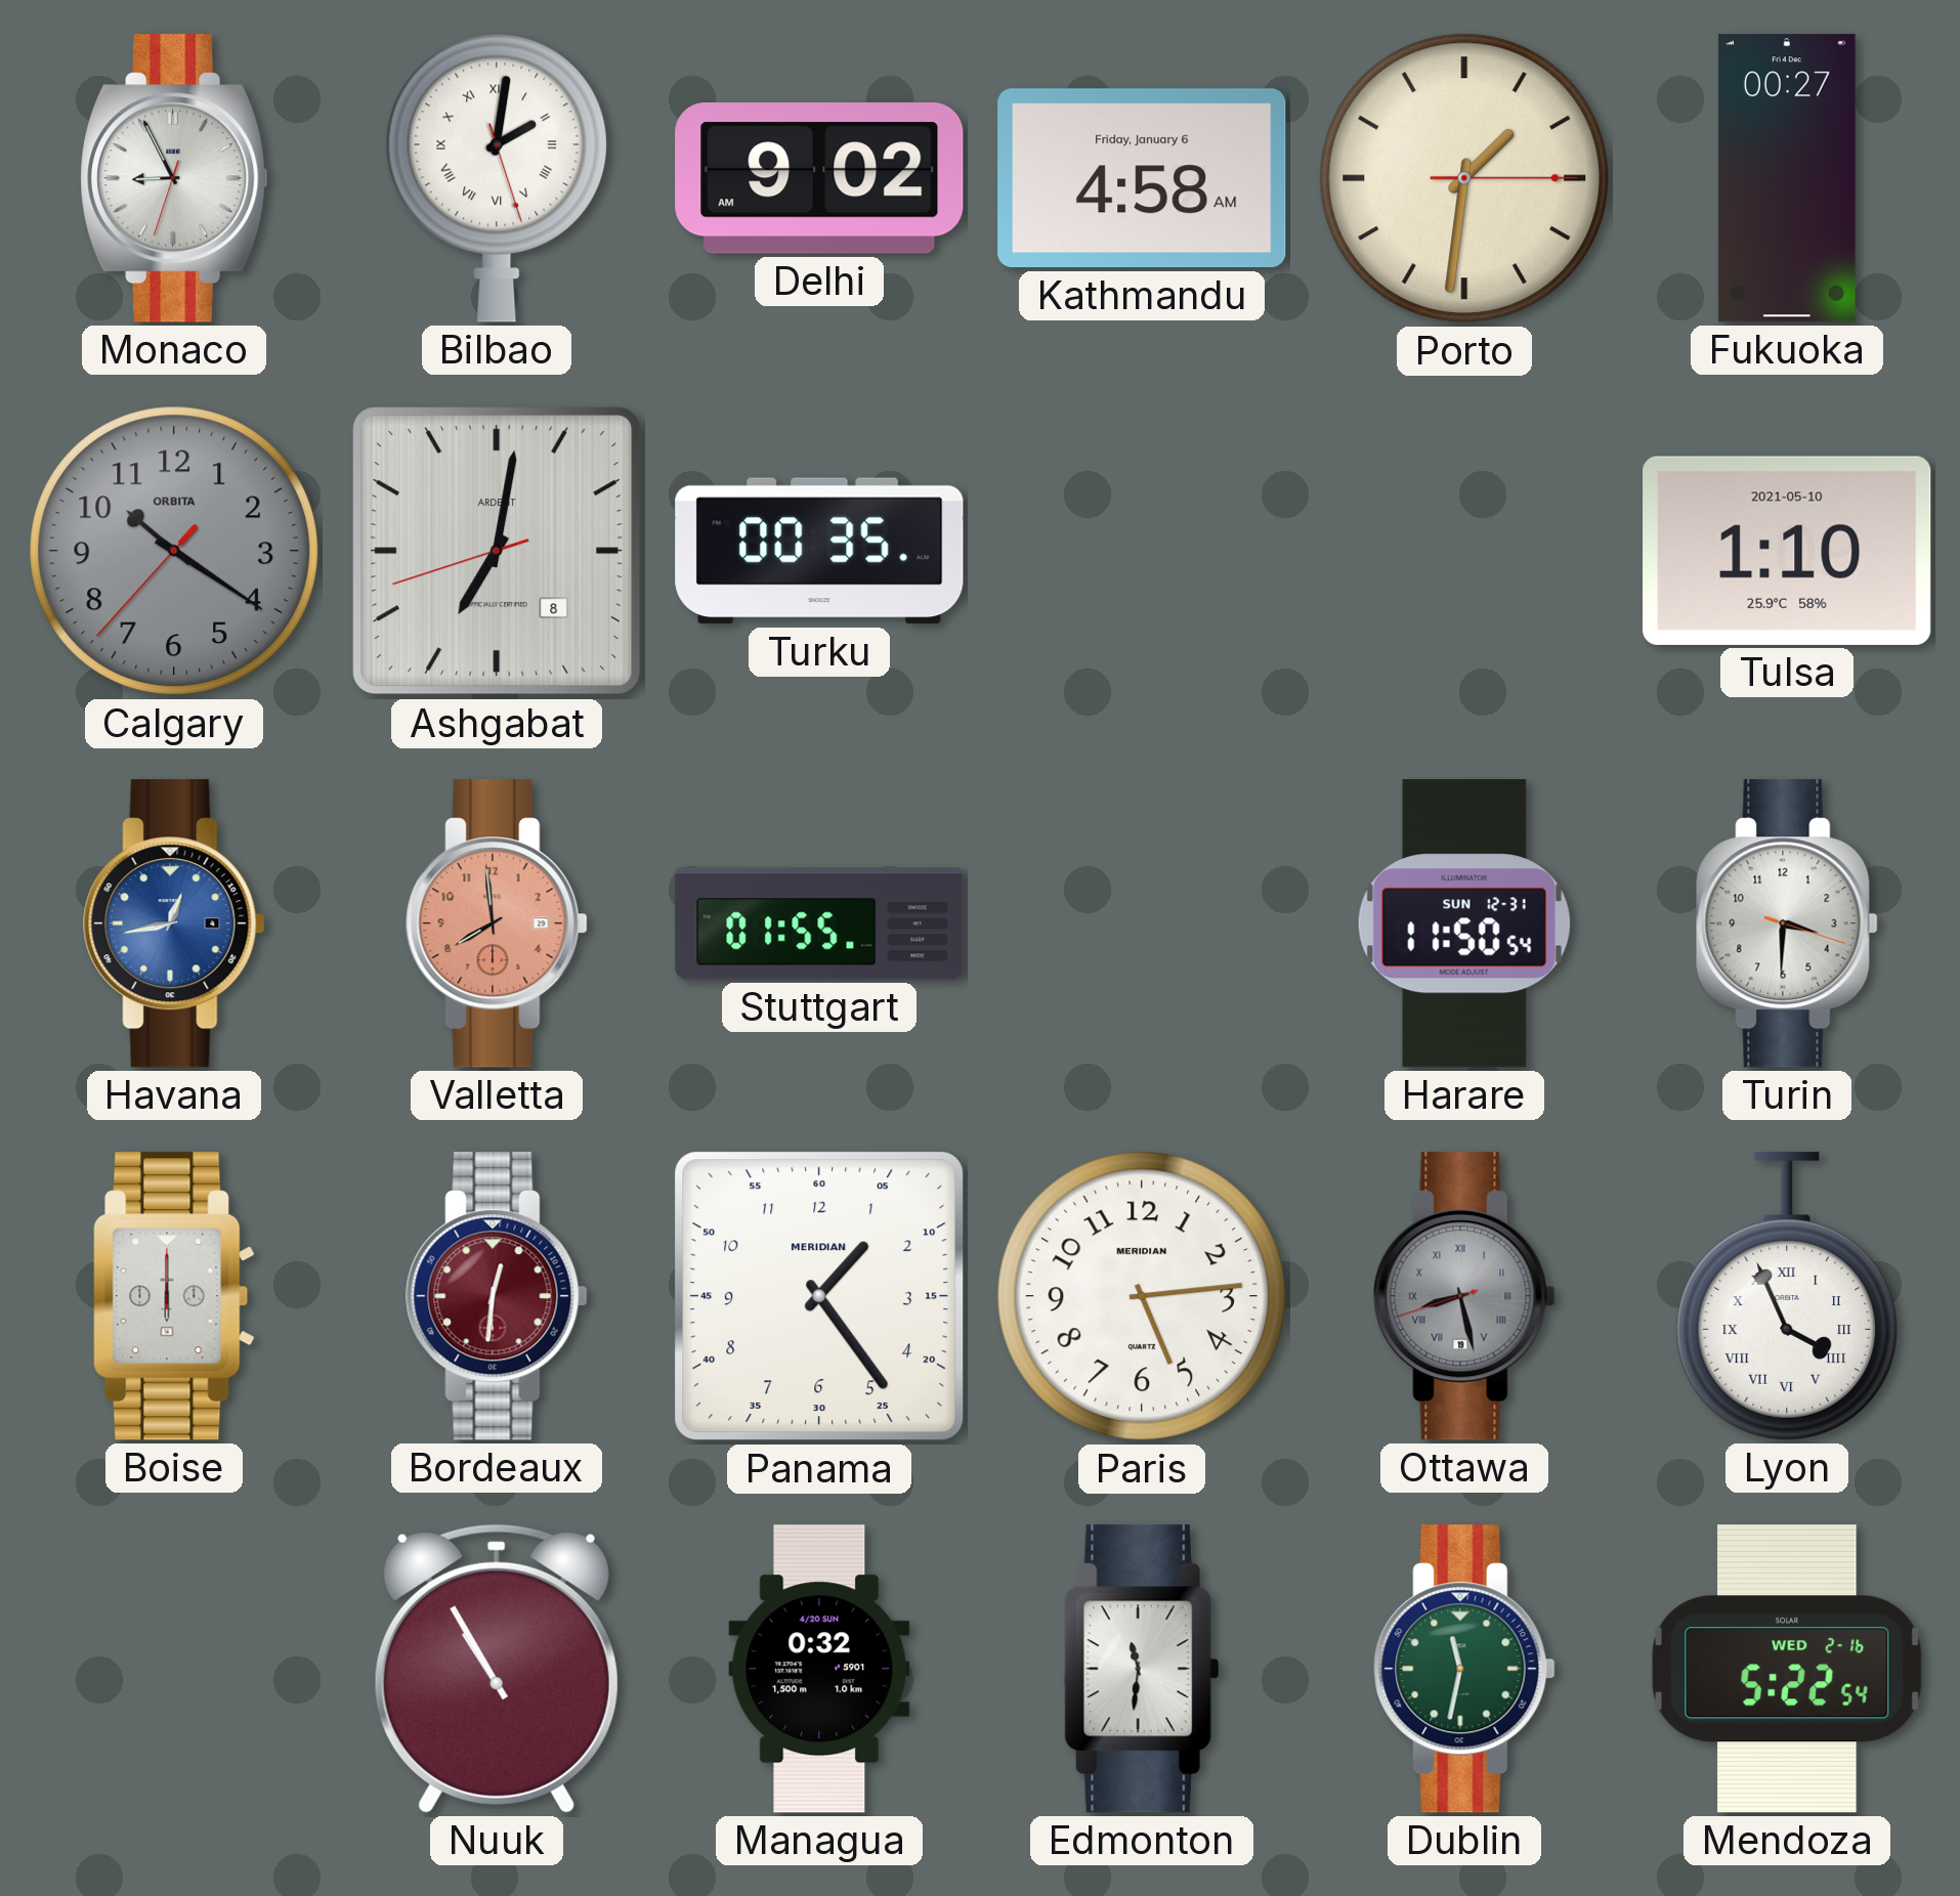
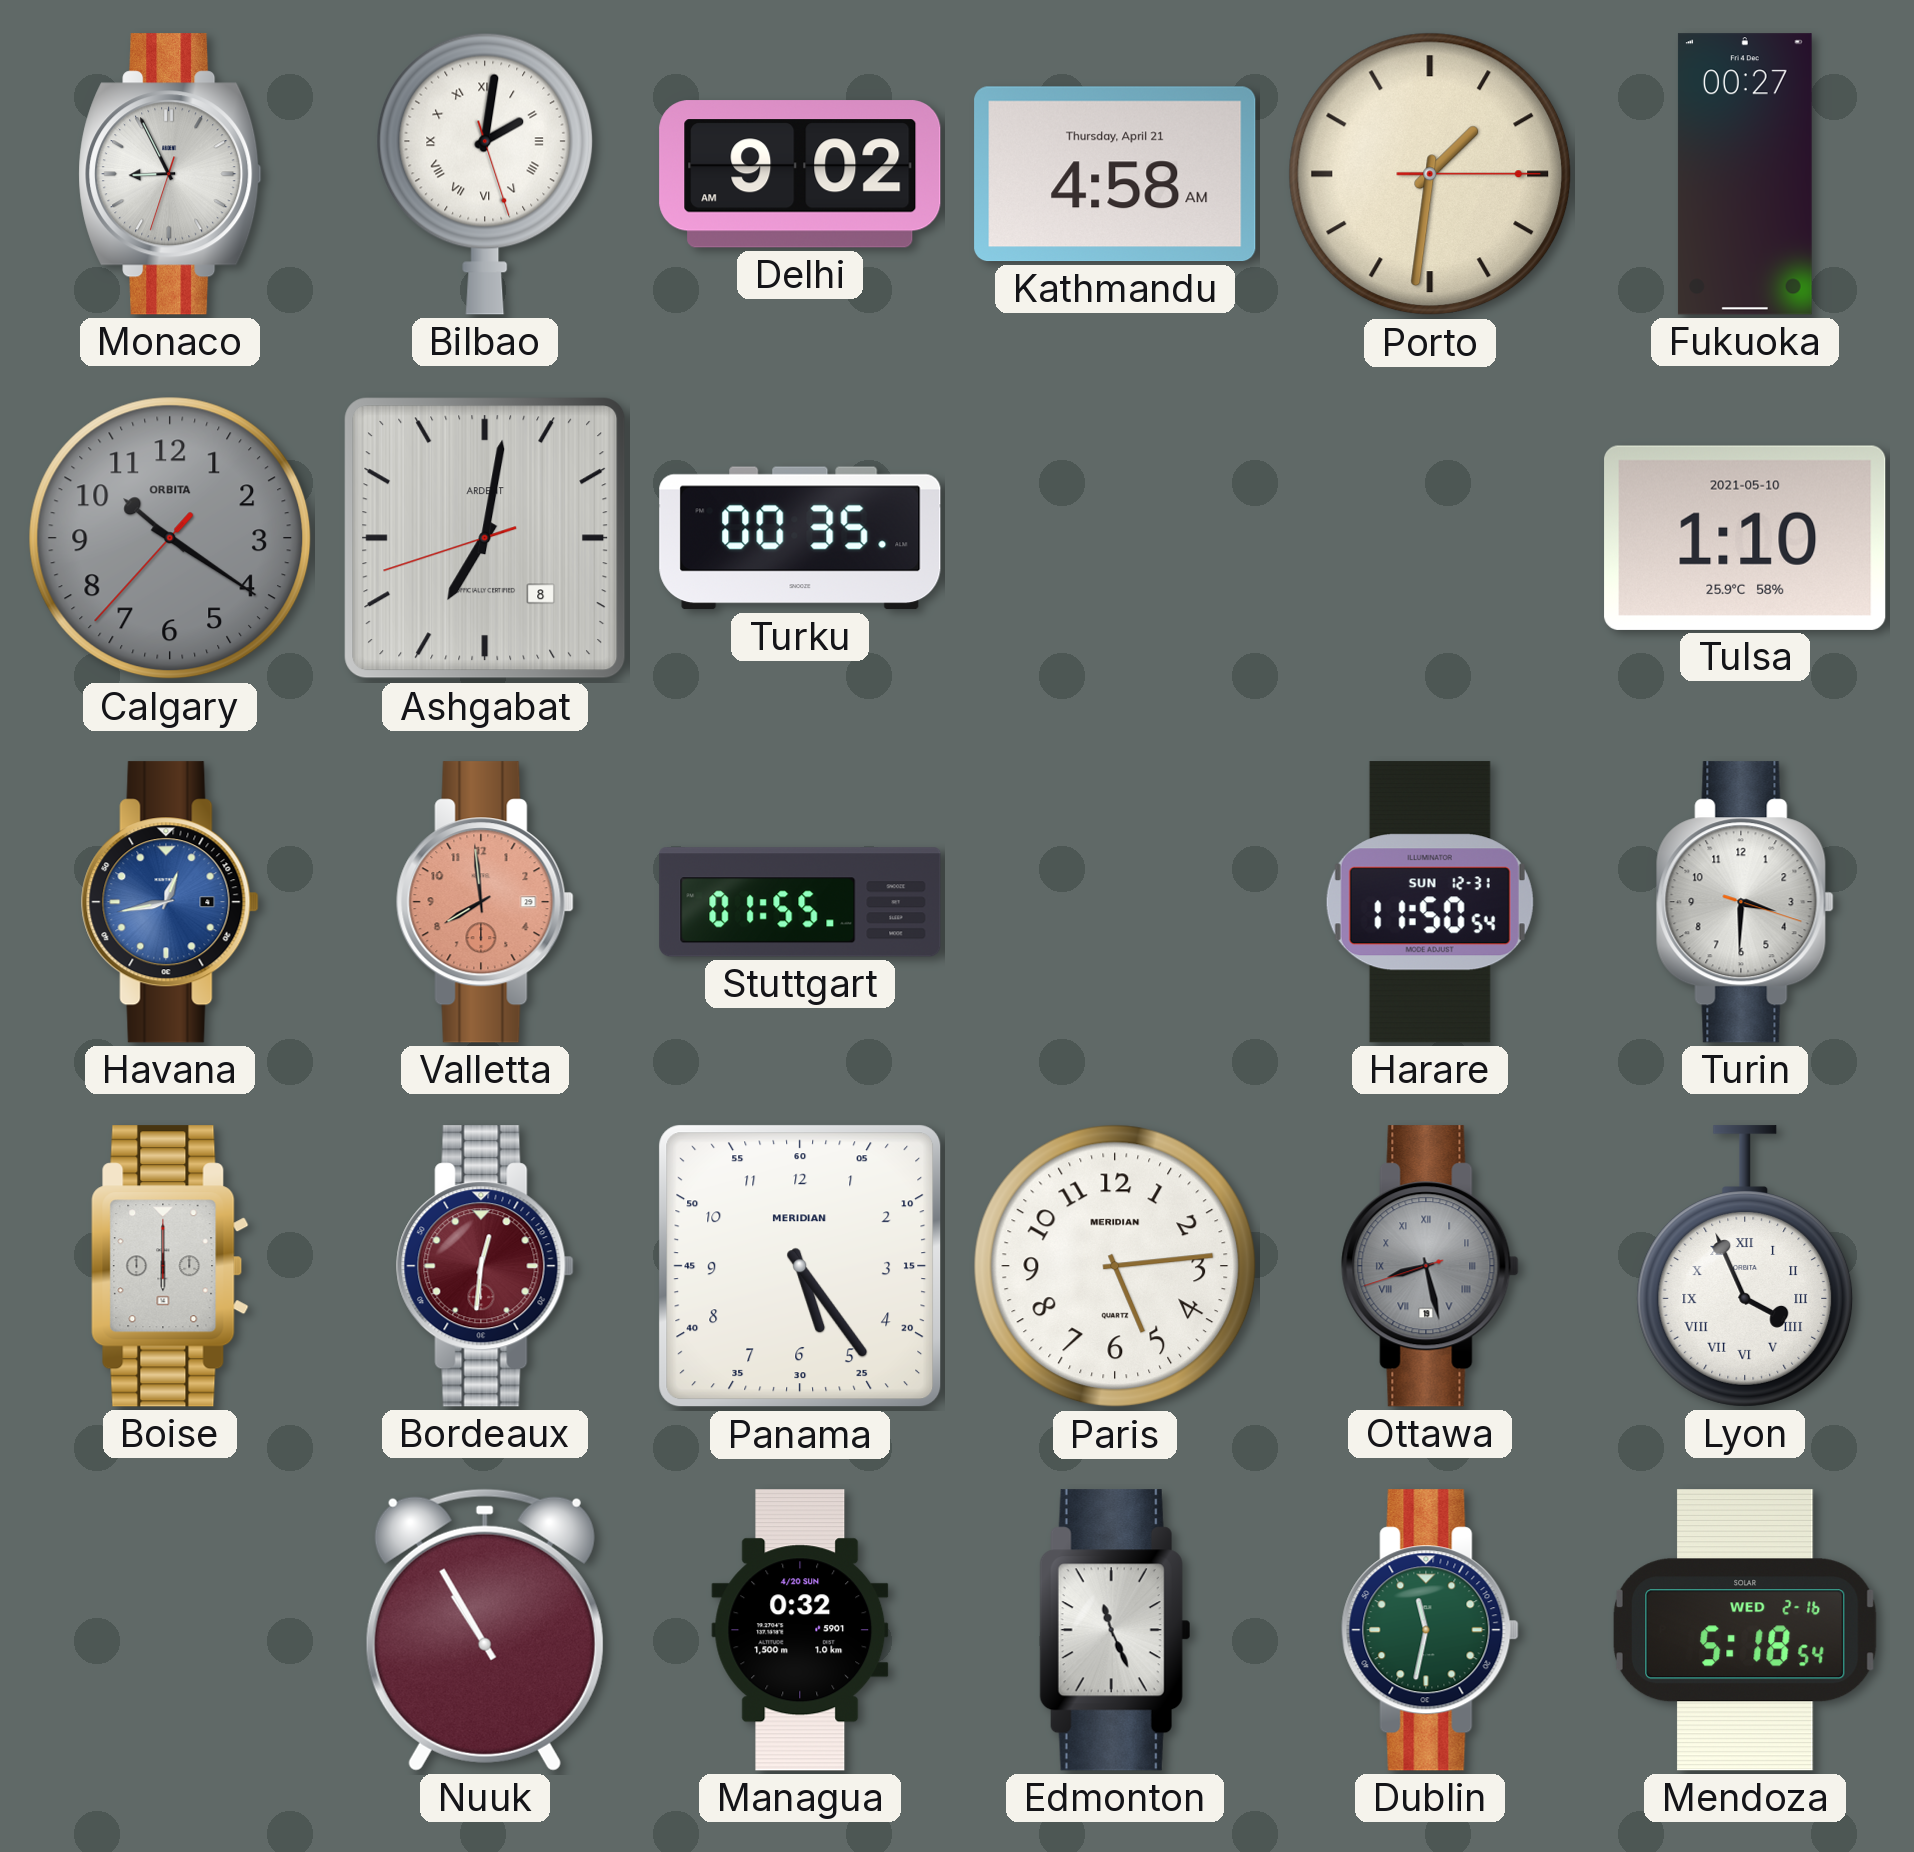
Kathmandu date: Friday, January 6 -> Thursday, April 21 (1115, 174)
Panama: 1:24 -> 5:24 (800, 1266)
Edmonton: 11:31 -> 11:26 (1115, 1630)
Mendoza: 5:22 -> 5:18 (1745, 1630)
